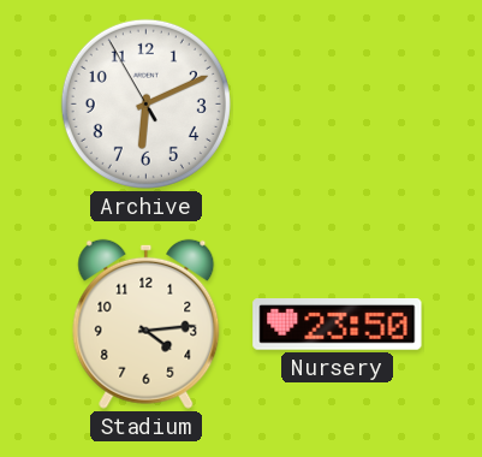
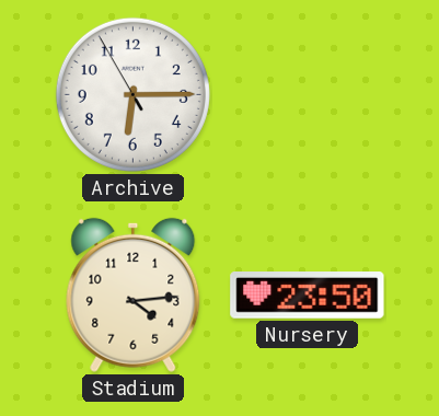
Archive: 6:10 -> 6:14 (132, 94)
